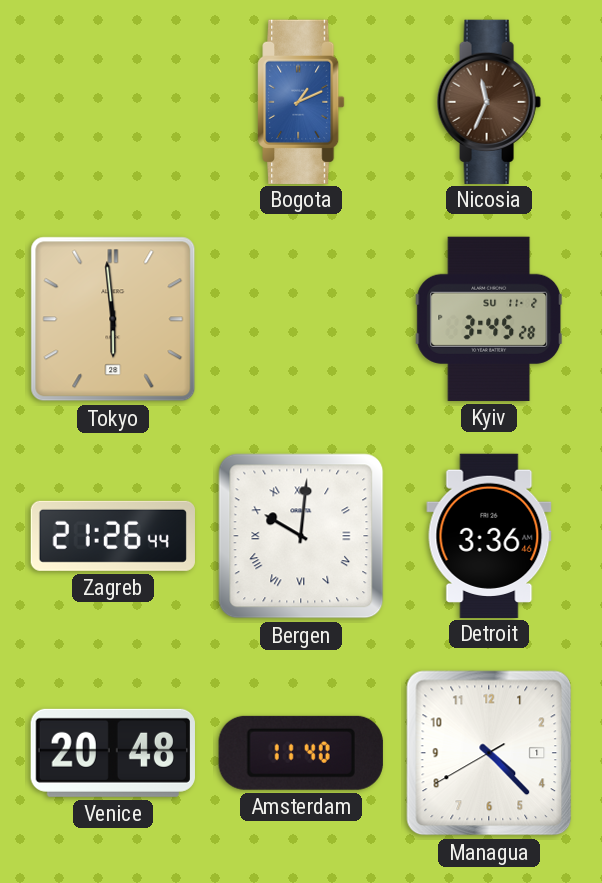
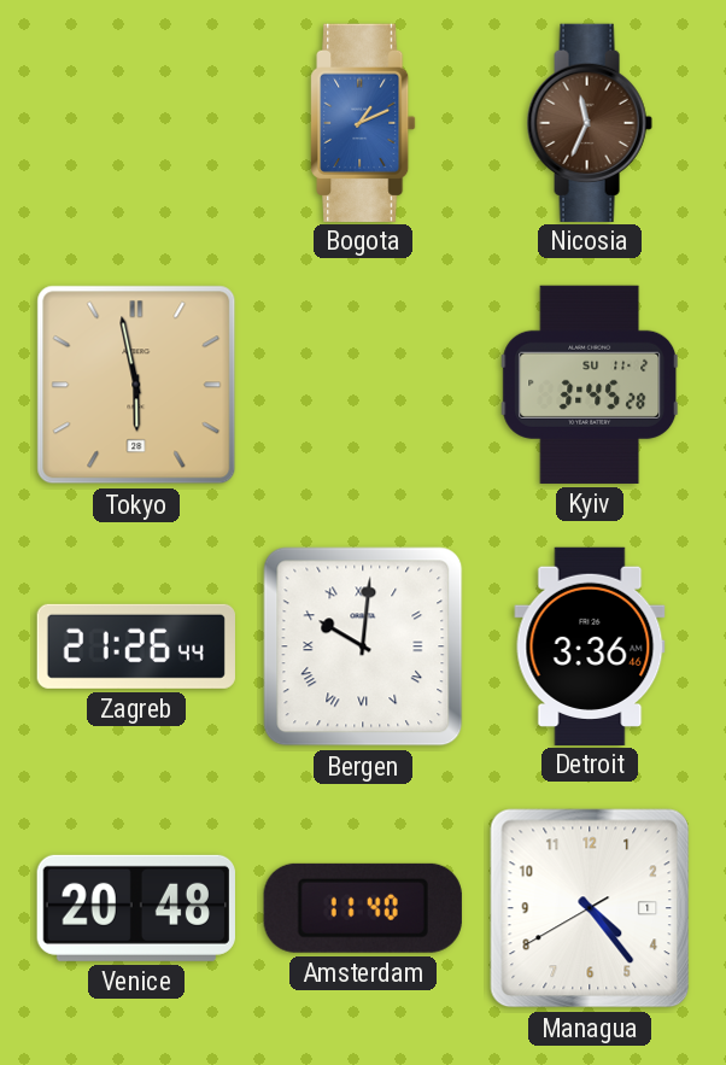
Tokyo: 5:59 -> 5:58 (136, 385)
Managua: 4:22 -> 4:23 (590, 908)
